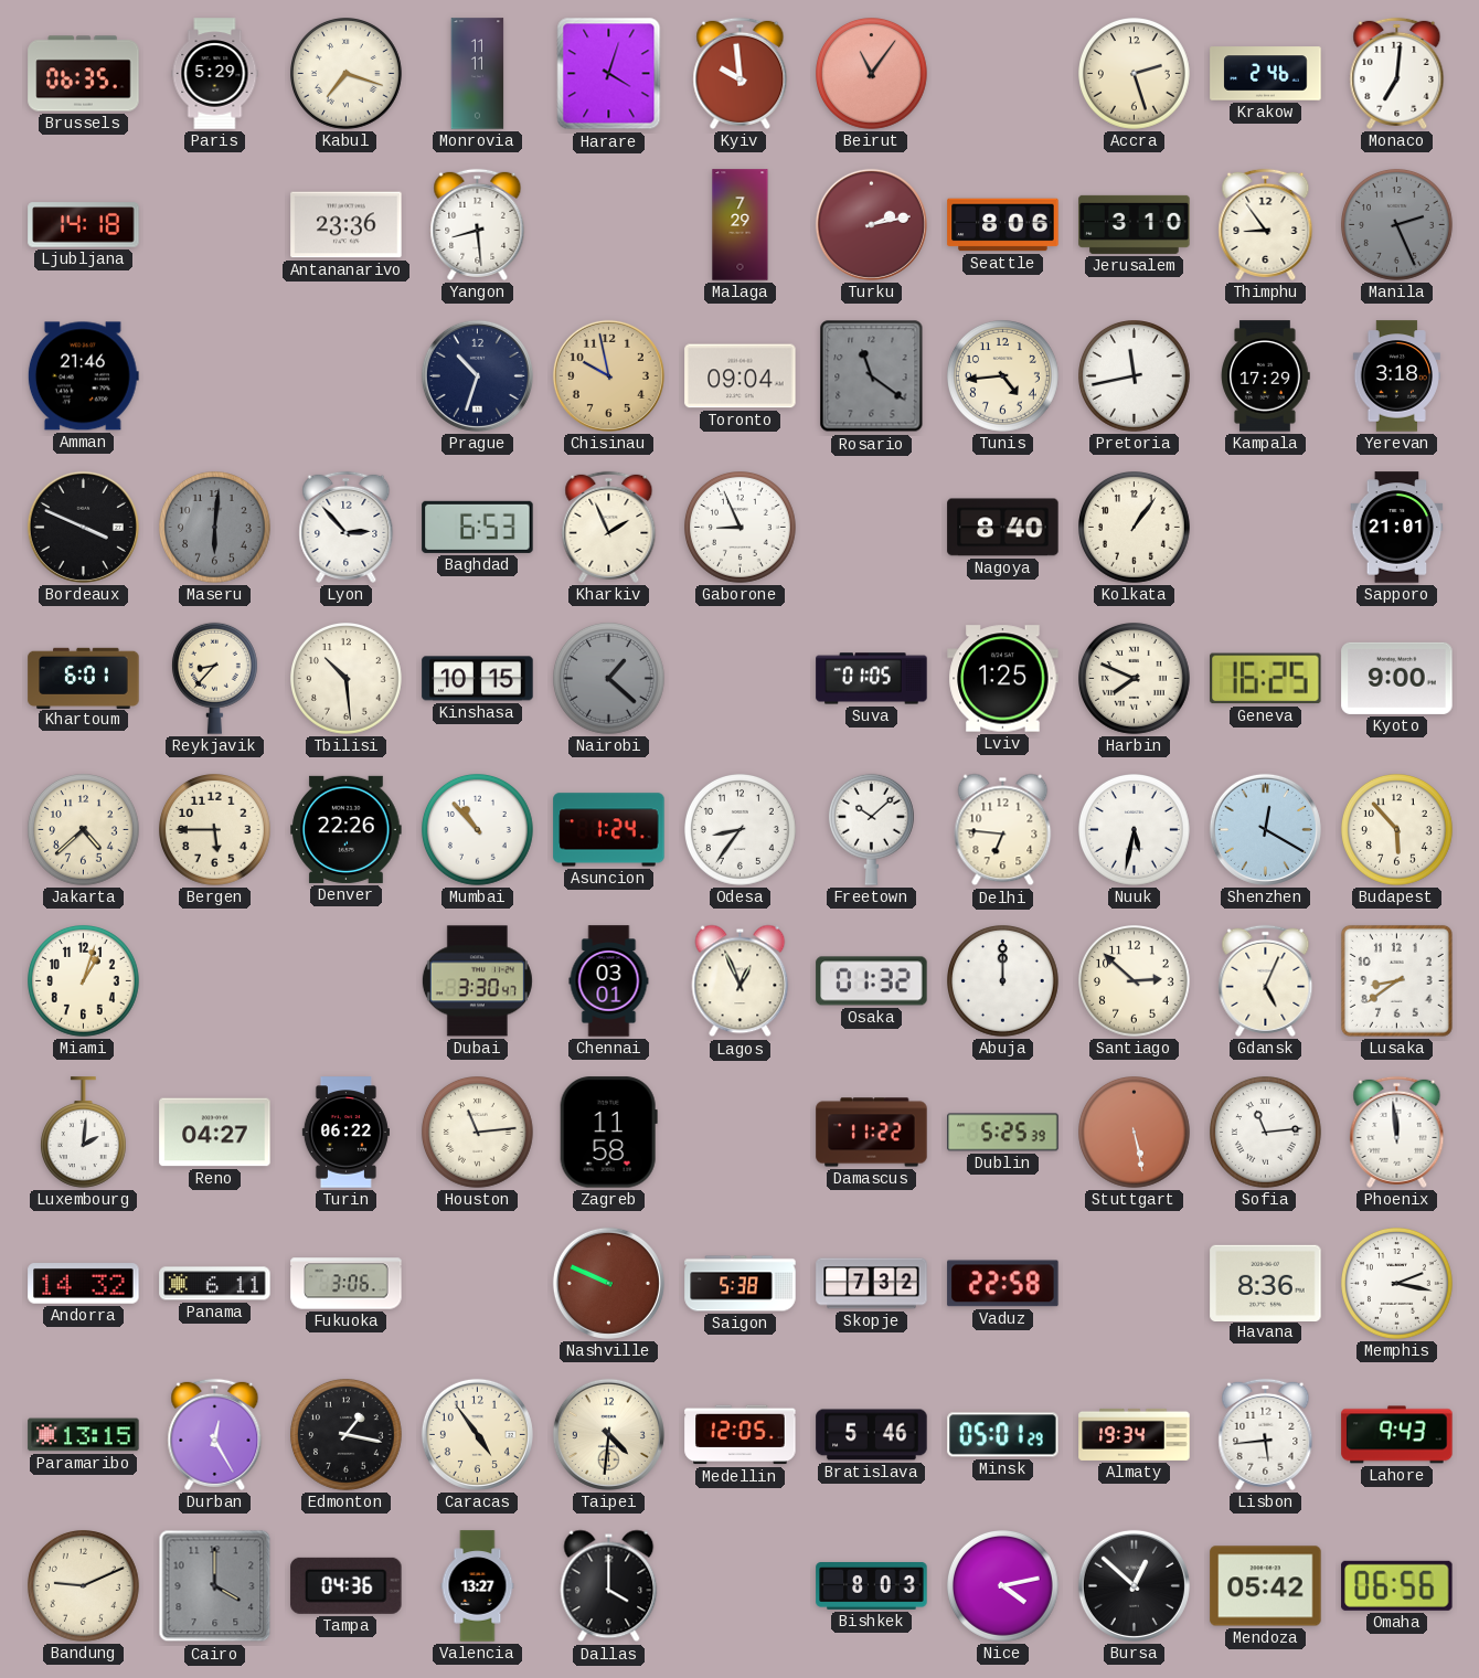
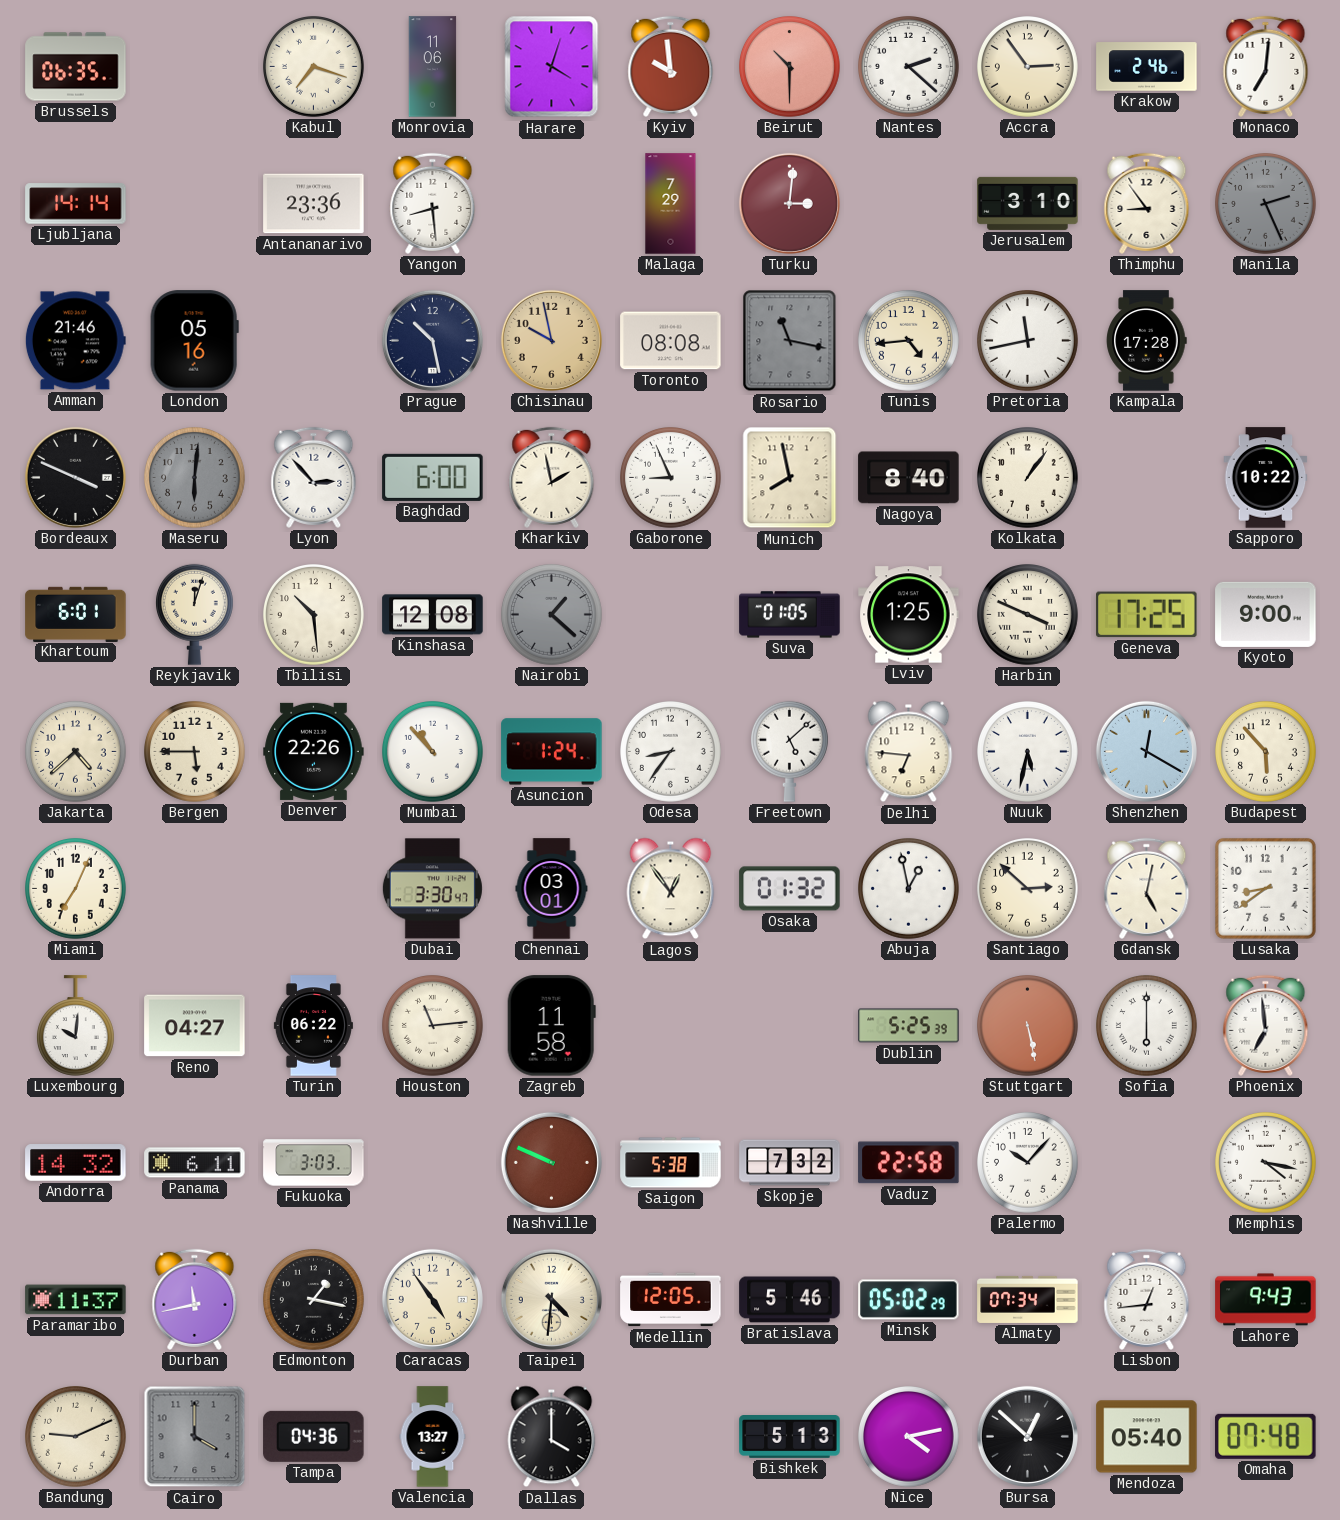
Paris: 5:29 -> none (215, 74)
Monrovia: 11:11 -> 11:06 (433, 67)
Beirut: 11:06 -> 10:30 (790, 67)
Nantes: none -> 2:22 (909, 67)
Accra: 2:27 -> 2:54 (1028, 67)
Ljubljana: 14:18 -> 14:14 (76, 204)
Turku: 2:13 -> 3:01 (789, 203)
Seattle: 8:06 -> none (1003, 225)
London: none -> 05:16 (194, 341)
Prague: 10:33 -> 10:28 (432, 340)
Toronto: 09:04 -> 08:08 (671, 341)
Rosario: 11:21 -> 11:17 (790, 341)
Kampala: 17:29 -> 17:28 (1147, 341)
Yerevan: 3:18 -> none (1396, 376)
Baghdad: 6:53 -> 6:00 (433, 477)
Kharkiv: 1:56 -> 1:58 (552, 477)
Munich: none -> 7:58 (790, 478)
Sapporo: 21:01 -> 10:22 (1266, 478)
Reykjavik: 8:37 -> 12:03 (194, 614)
Kinshasa: 10:15 -> 12:08 (433, 615)
Harbin: 7:49 -> 3:49 (1028, 615)
Geneva: 16:25 -> 17:25 (1147, 615)
Freetown: 10:08 -> 5:08 (789, 751)
Miami: 1:03 -> 7:04 (76, 889)
Lagos: 12:56 -> 12:54 (671, 889)
Abuja: 12:00 -> 12:58 (909, 889)
Gdansk: 5:04 -> 5:02 (1147, 888)
Luxembourg: 2:01 -> 10:01 (75, 1026)
Damascus: 11:22 -> none (872, 1133)
Sofia: 11:14 -> 6:00 (1147, 1026)
Phoenix: 11:59 -> 6:59 (1266, 1025)
Fukuoka: 3:06 -> 3:03 (314, 1163)
Palermo: none -> 10:07 (1028, 1163)
Havana: 8:36 -> none (1266, 1283)
Memphis: 2:17 -> 4:17 (1266, 1163)
Paramaribo: 13:15 -> 11:37 (76, 1300)
Durban: 12:25 -> 11:43 (195, 1299)
Minsk: 05:01 -> 05:02 (909, 1300)
Almaty: 19:34 -> 07:34 (1028, 1299)
Lisbon: 5:44 -> 12:44 (1147, 1299)
Bishkek: 8:03 -> 5:13 (790, 1437)
Mendoza: 05:42 -> 05:40 (1147, 1437)
Omaha: 06:56 -> 07:48 (1266, 1436)
